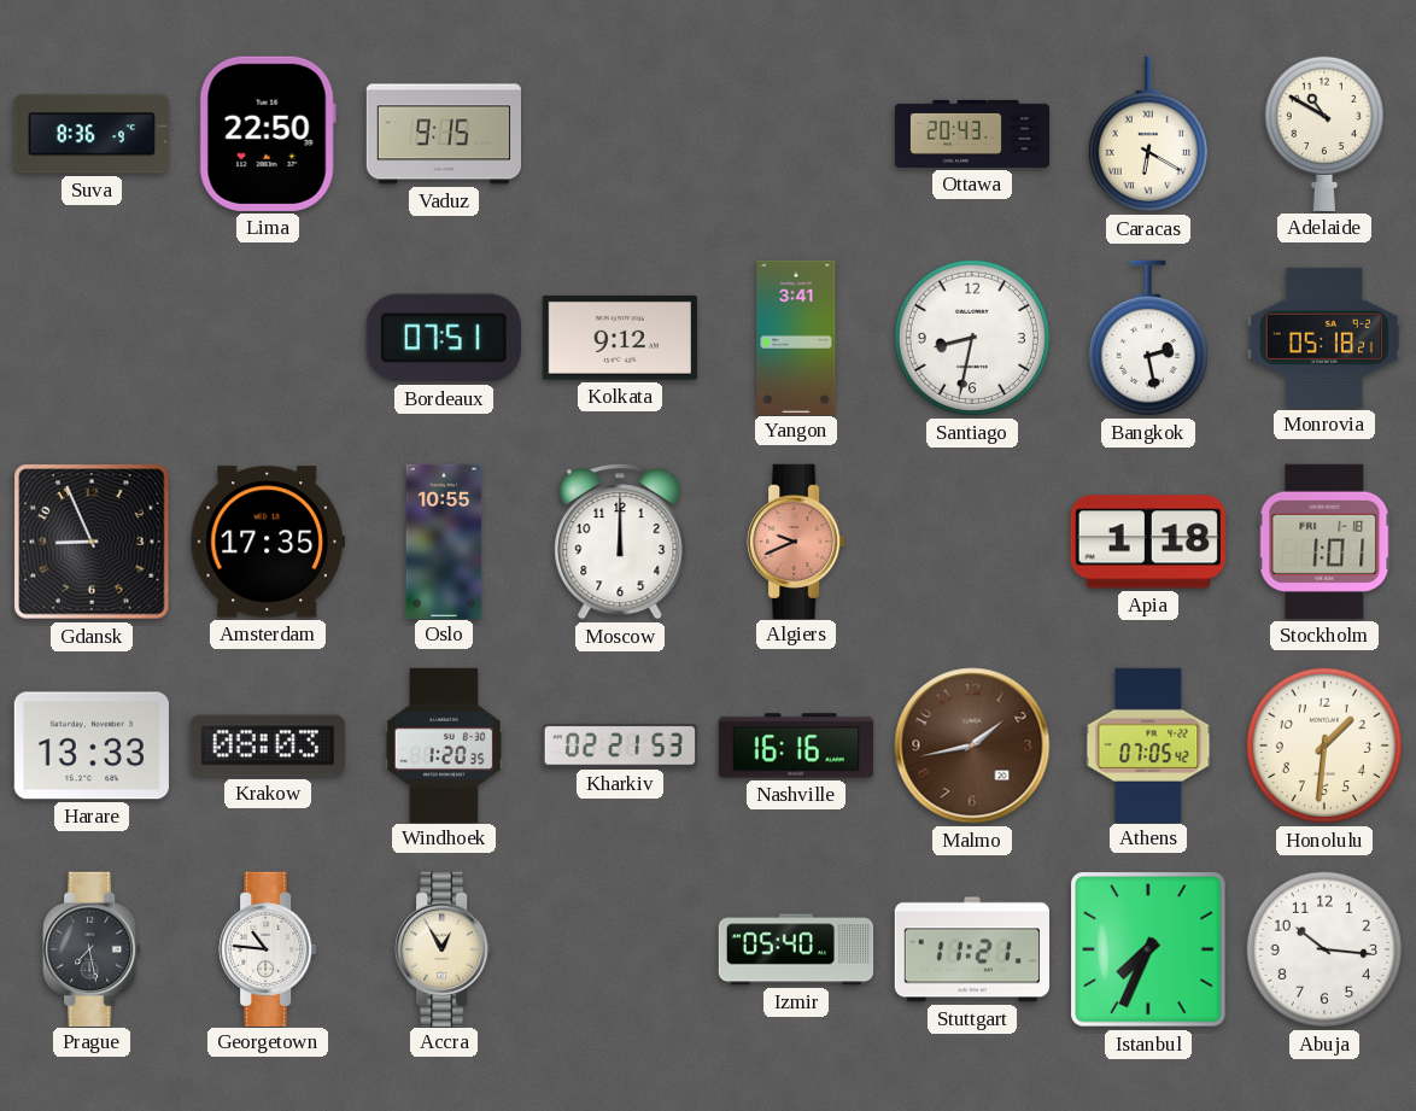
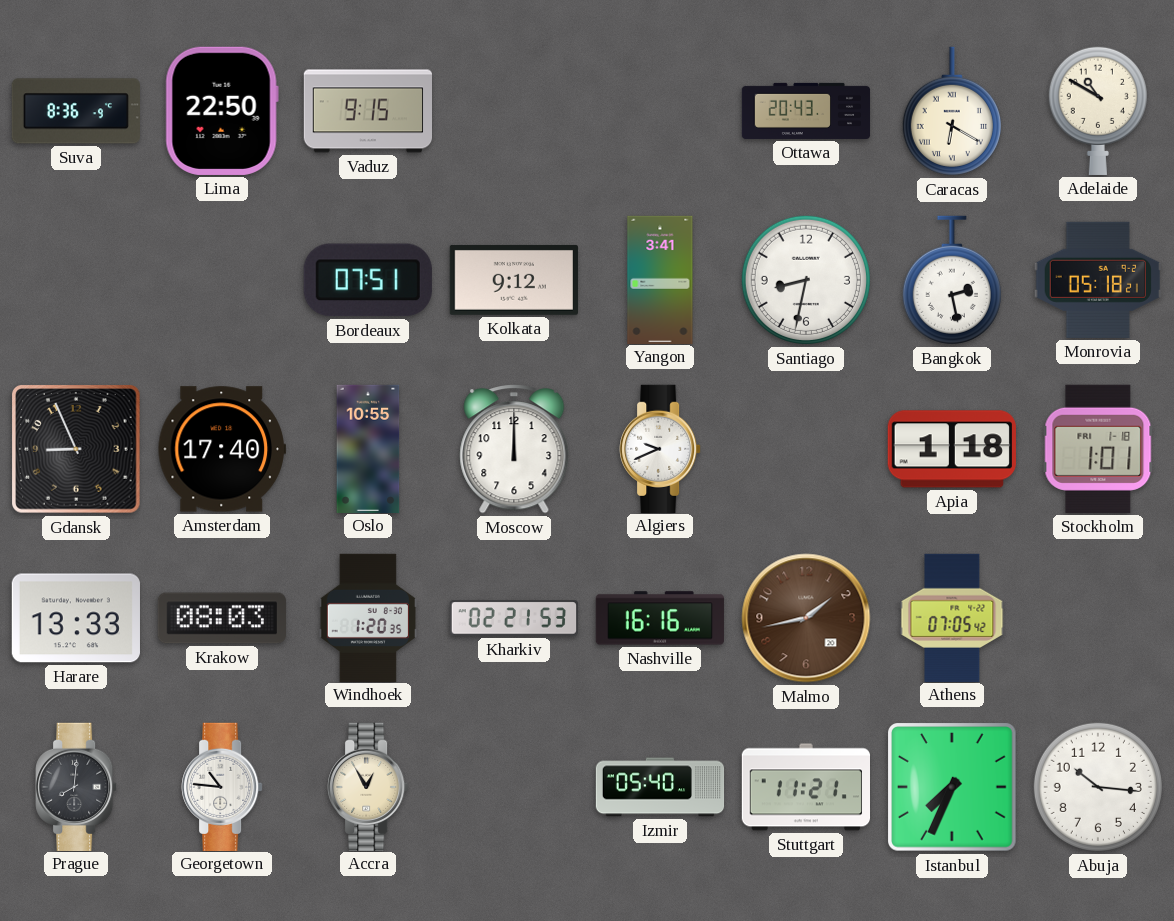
Amsterdam: 17:35 -> 17:40 (222, 449)
Algiers dial: salmon -> white (660, 448)
Honolulu: 1:31 -> none (1324, 745)
Prague: 7:28 -> 8:01 (76, 786)
